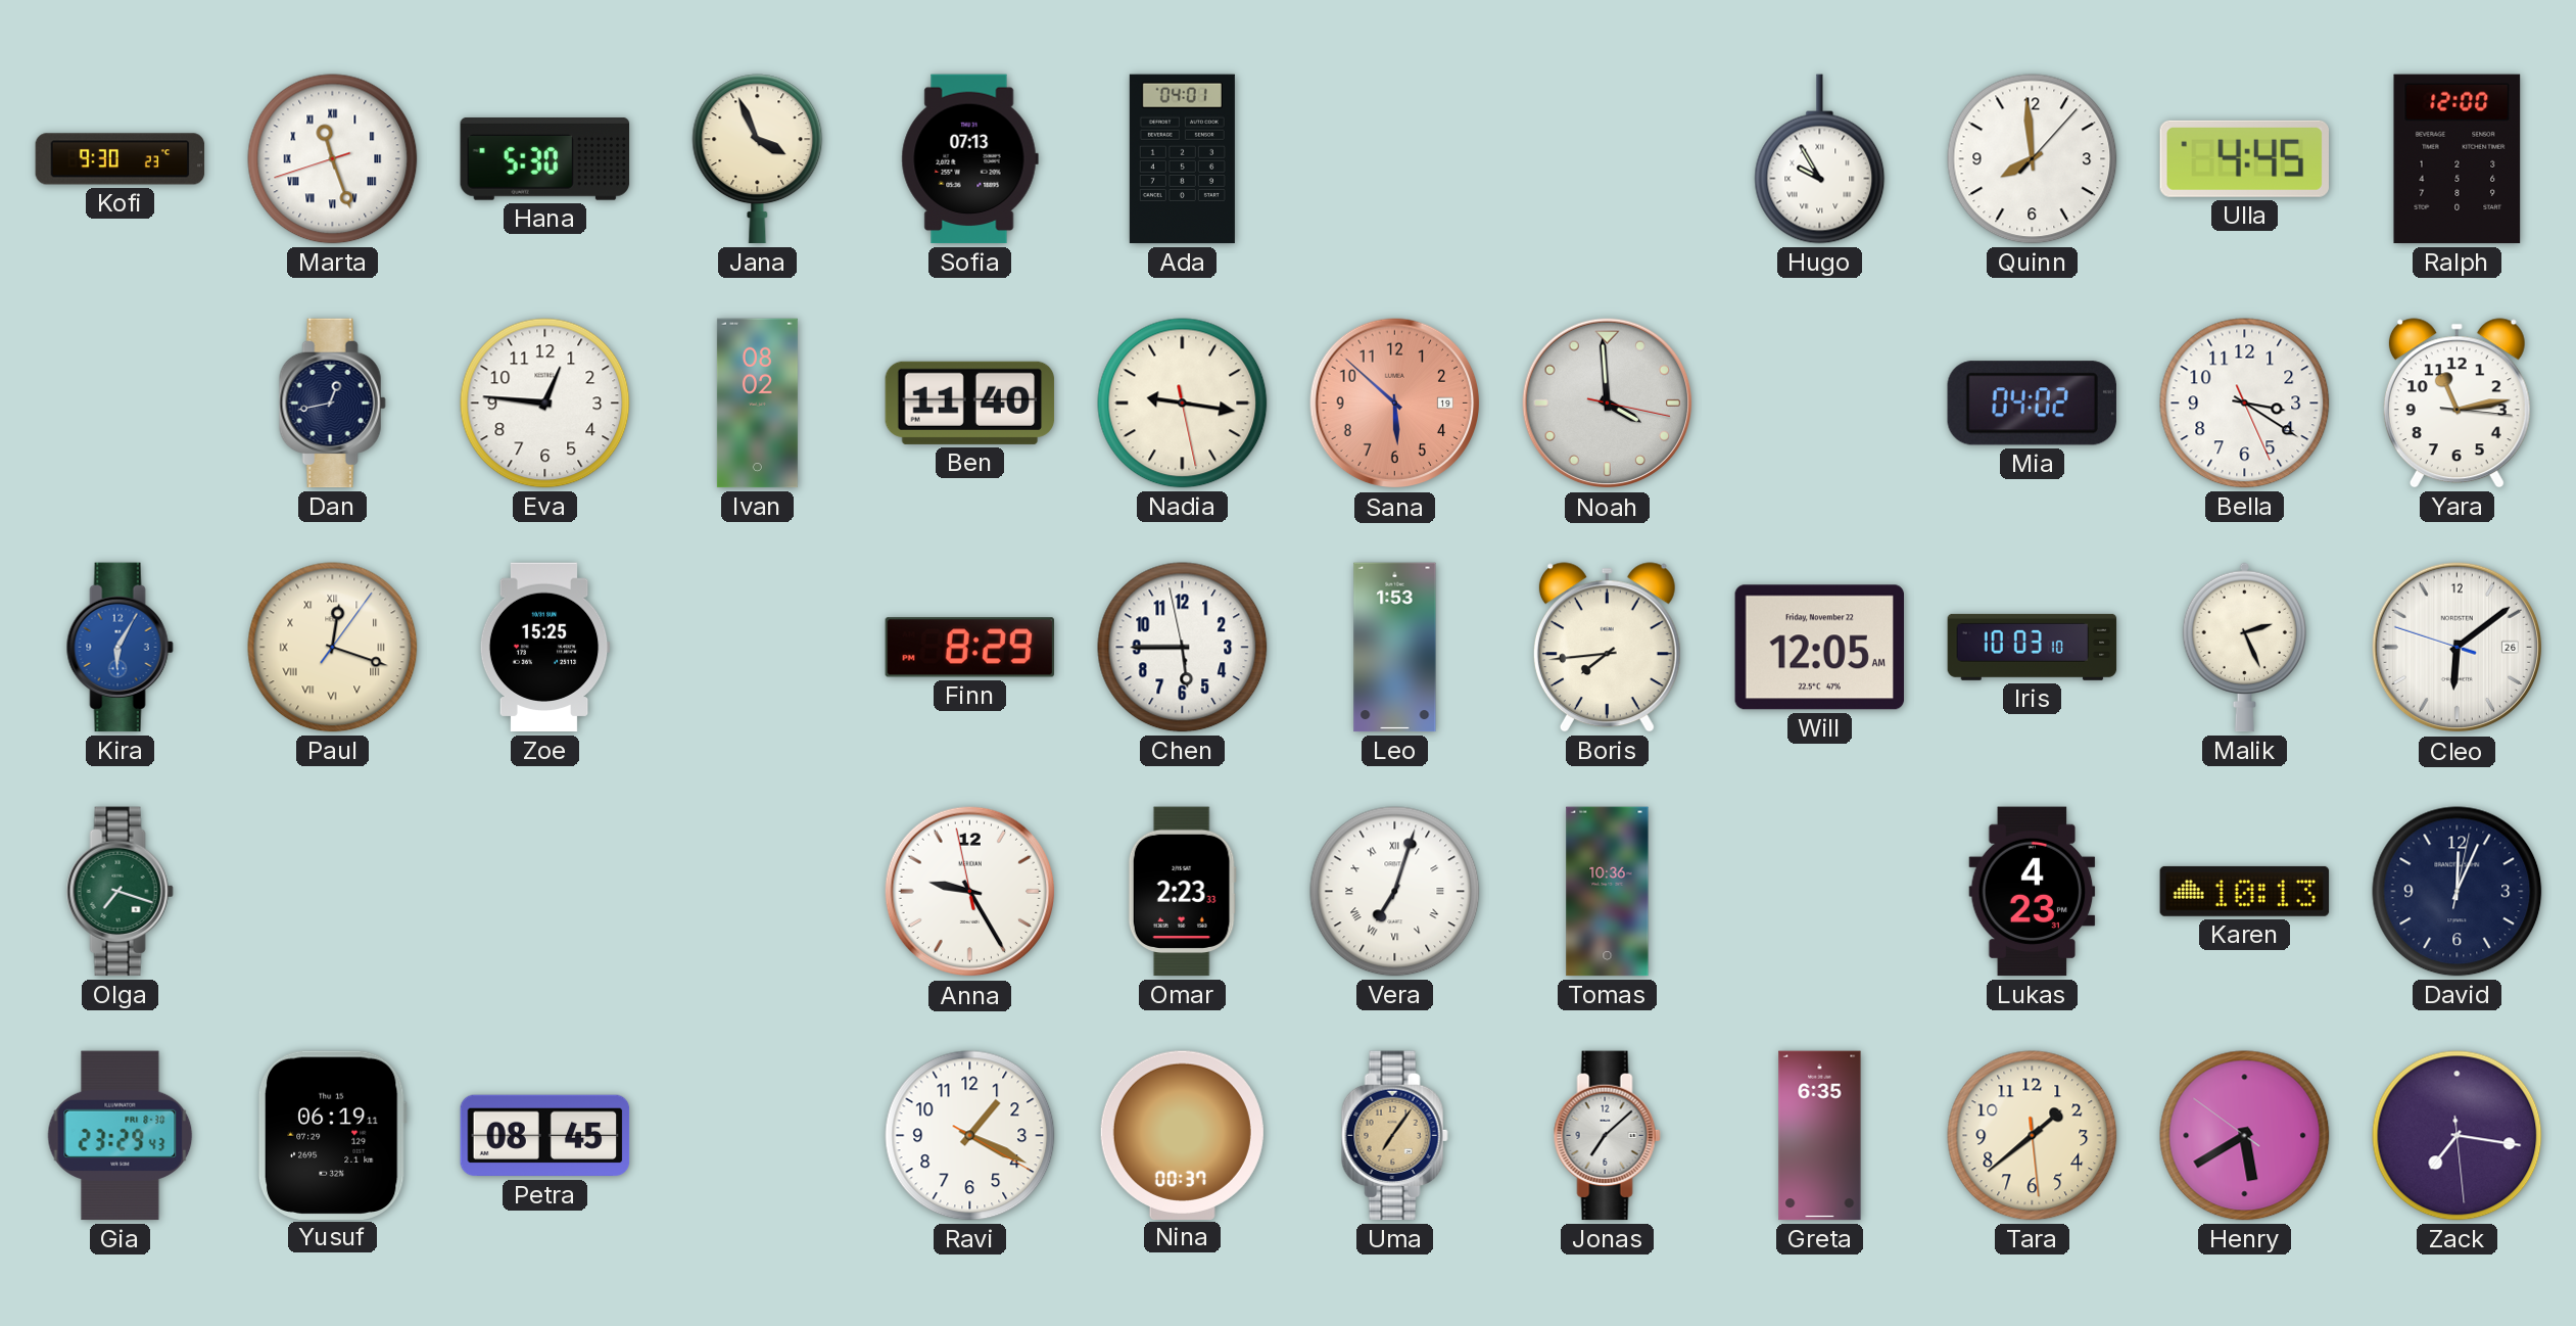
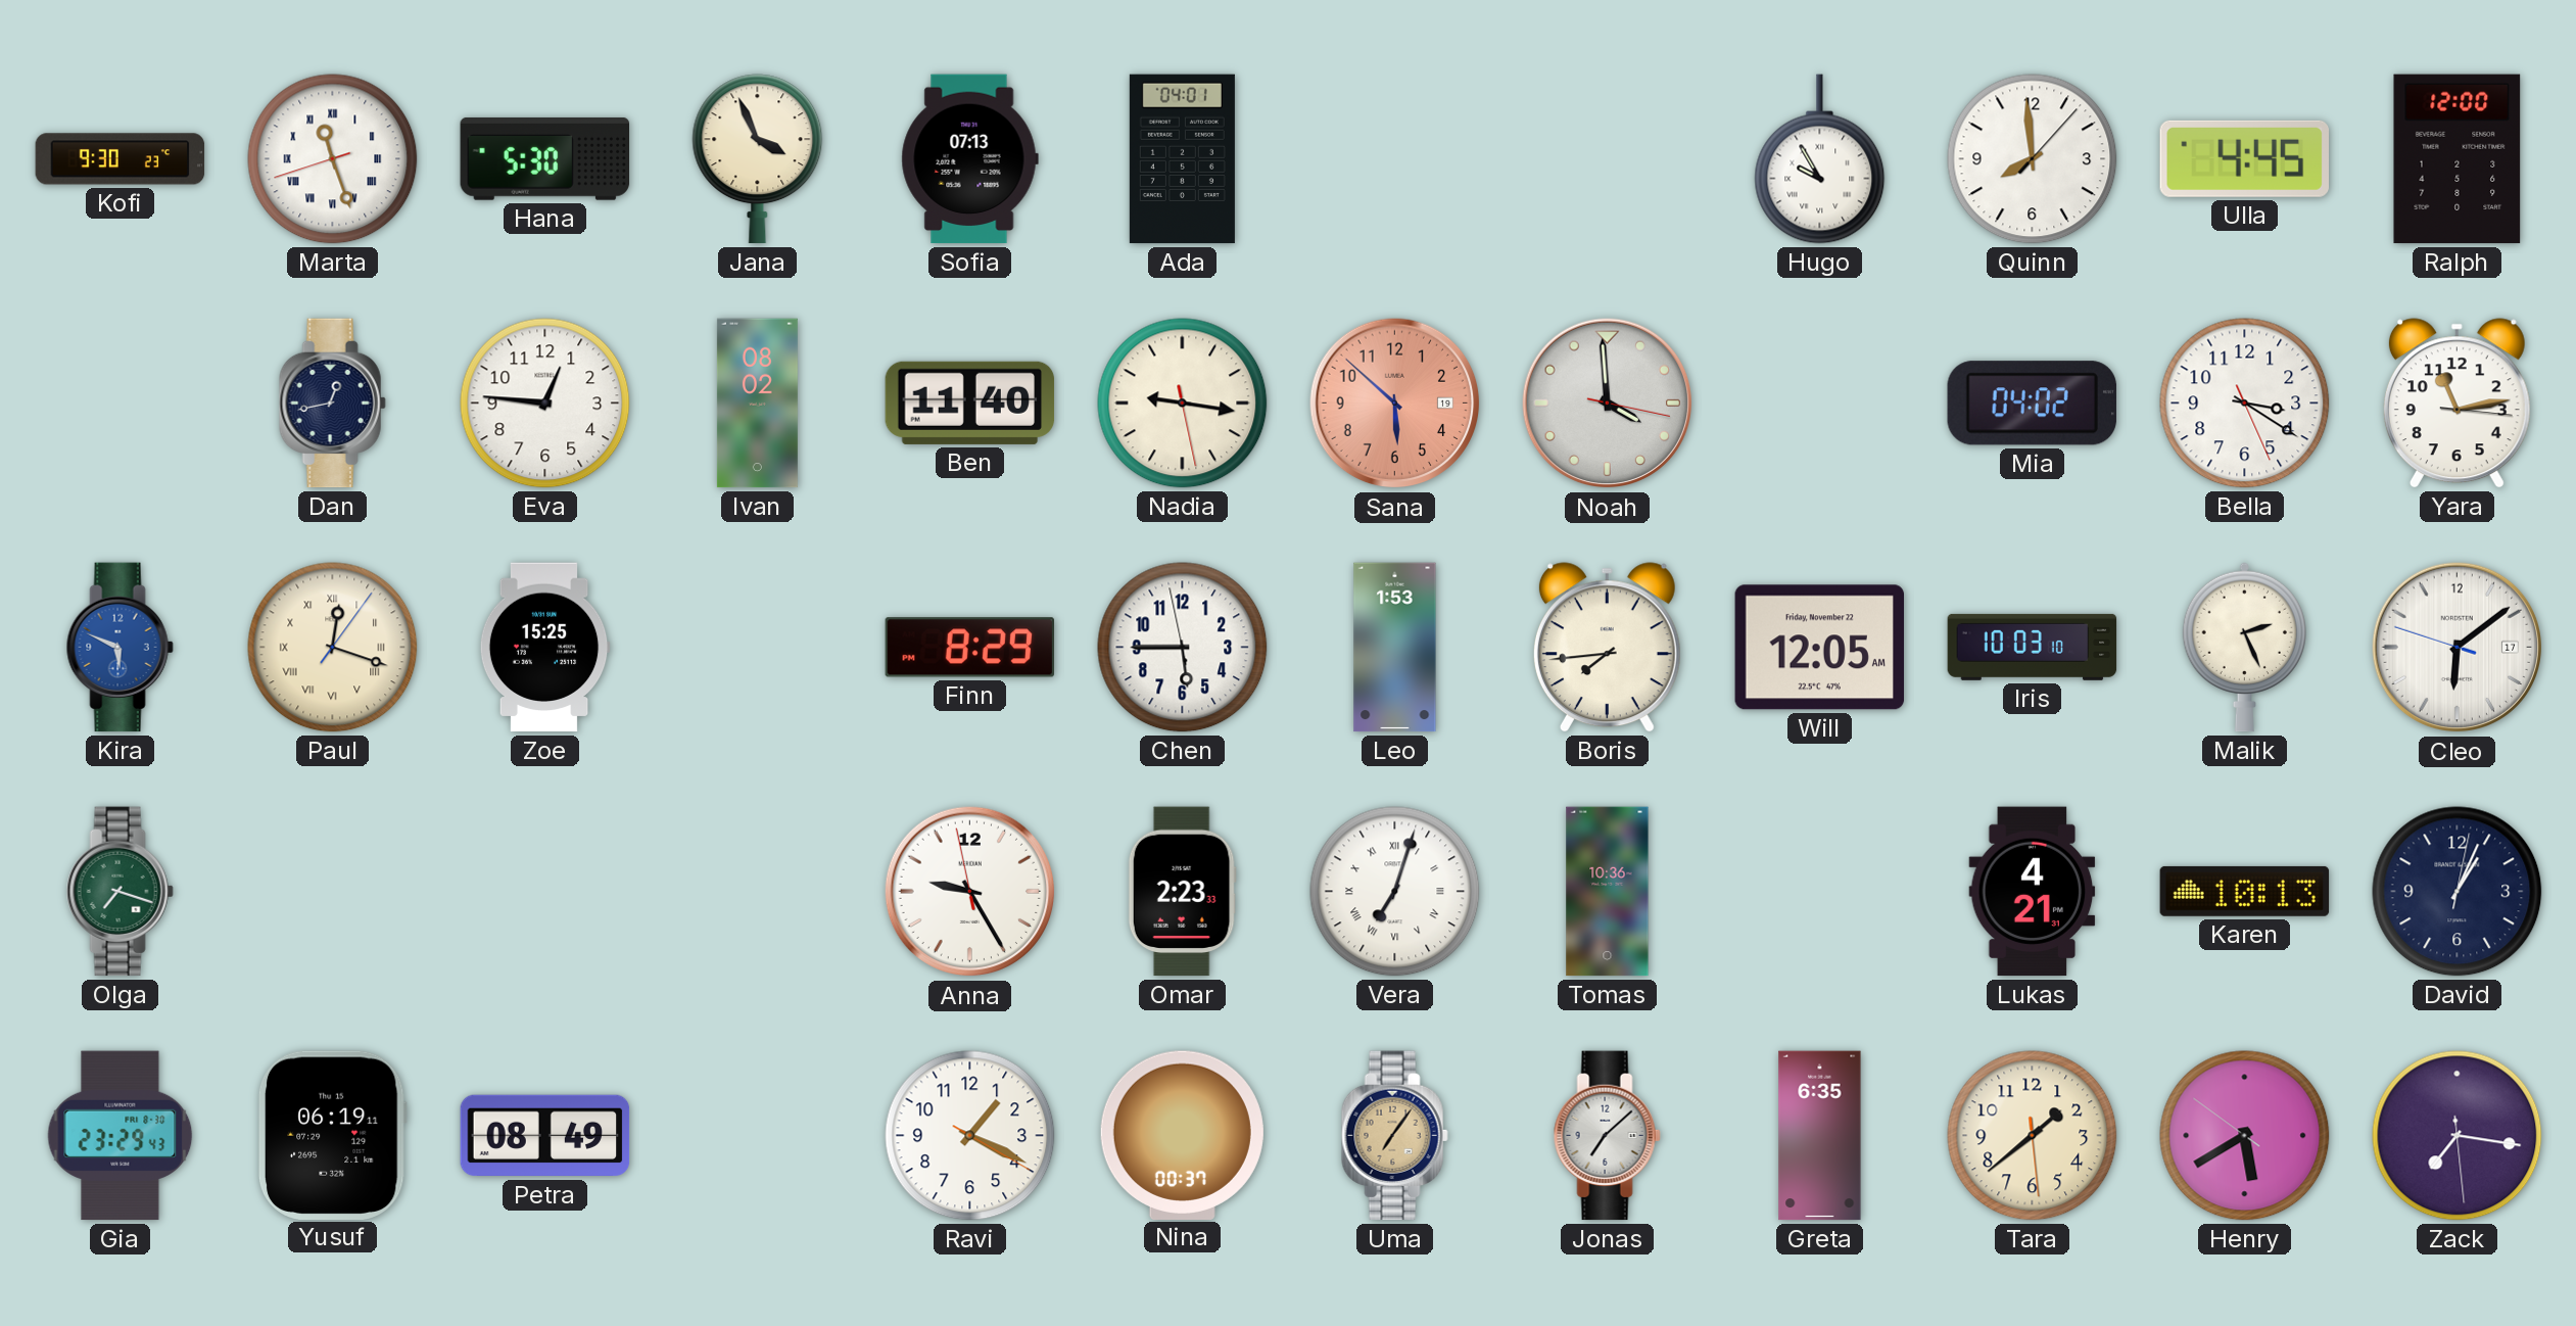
Kira: 6:05 -> 5:49 (120, 648)
Cleo date: 26 -> 17 (2458, 648)
Lukas: 4:23 -> 4:21 (2033, 892)
David: 12:04 -> 1:04 (2458, 892)
Petra: 08:45 -> 08:49 (545, 1136)
